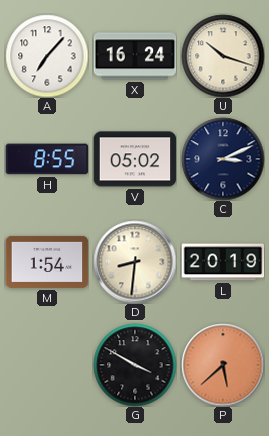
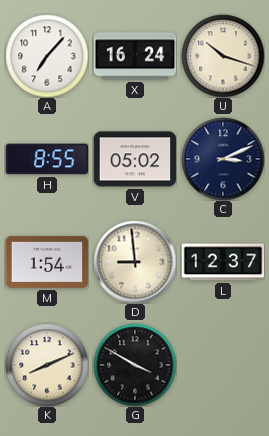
D: 8:31 -> 8:59 (135, 262)
L: 20:19 -> 12:37 (223, 262)
K: none -> 8:11 (47, 365)
P: 5:38 -> none (223, 365)
